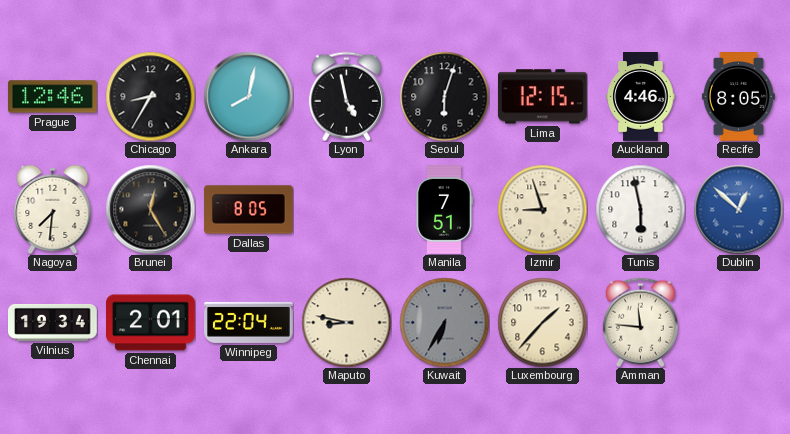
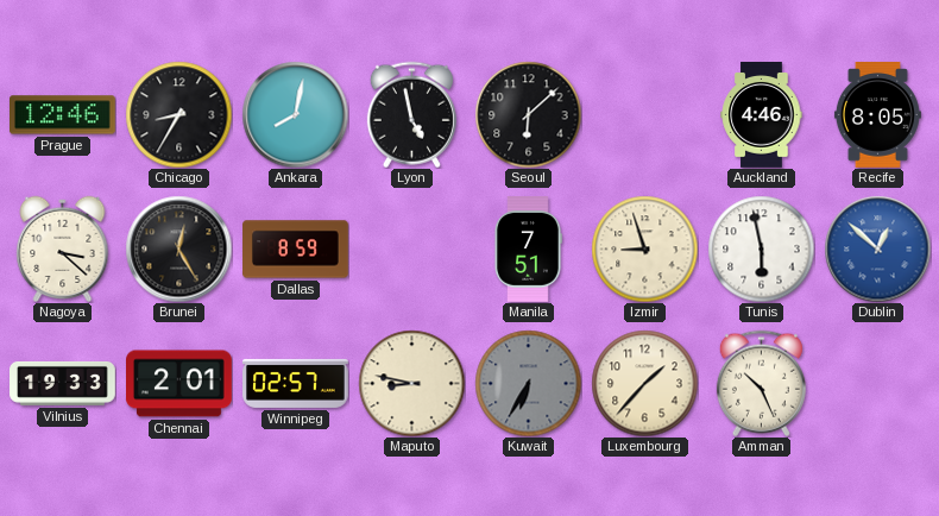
Seoul: 6:03 -> 6:08 (528, 114)
Lima: 12:15 -> none (542, 97)
Nagoya: 7:31 -> 3:22 (63, 248)
Dallas: 8:05 -> 8:59 (296, 250)
Vilnius: 19:34 -> 19:33 (63, 383)
Winnipeg: 22:04 -> 02:57 (296, 383)
Amman: 11:46 -> 10:26 (761, 383)
